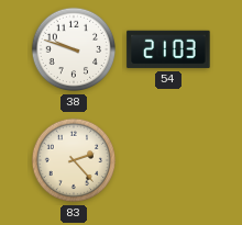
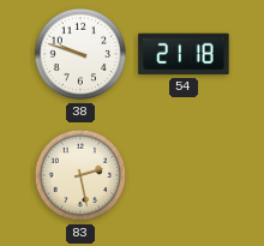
54: 21:03 -> 21:18 (184, 54)
83: 2:23 -> 2:28 (80, 175)
